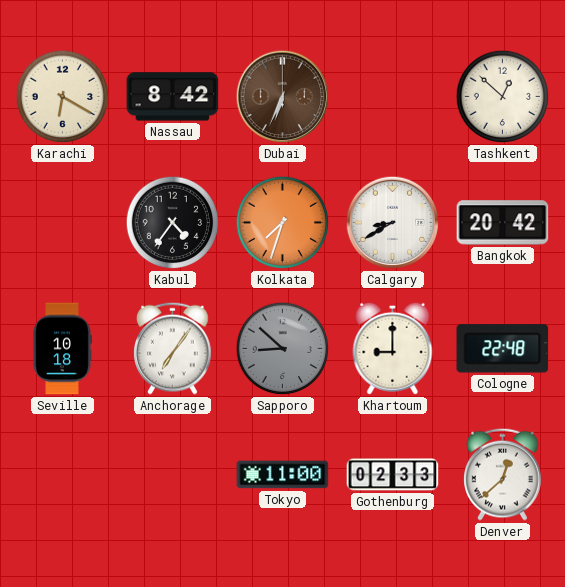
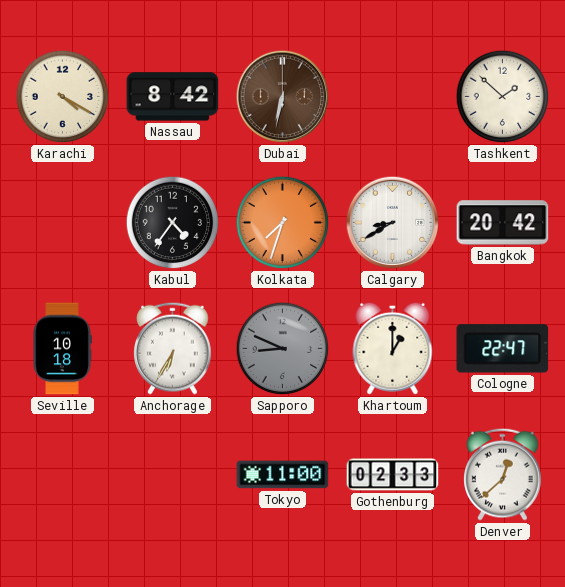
Karachi: 6:20 -> 4:20 (63, 97)
Dubai: 6:34 -> 6:32 (283, 97)
Tashkent: 12:52 -> 1:52 (503, 97)
Anchorage: 7:06 -> 6:35 (173, 348)
Sapporo: 8:52 -> 8:49 (283, 349)
Khartoum: 9:00 -> 1:00 (393, 348)
Cologne: 22:48 -> 22:47 (503, 349)
